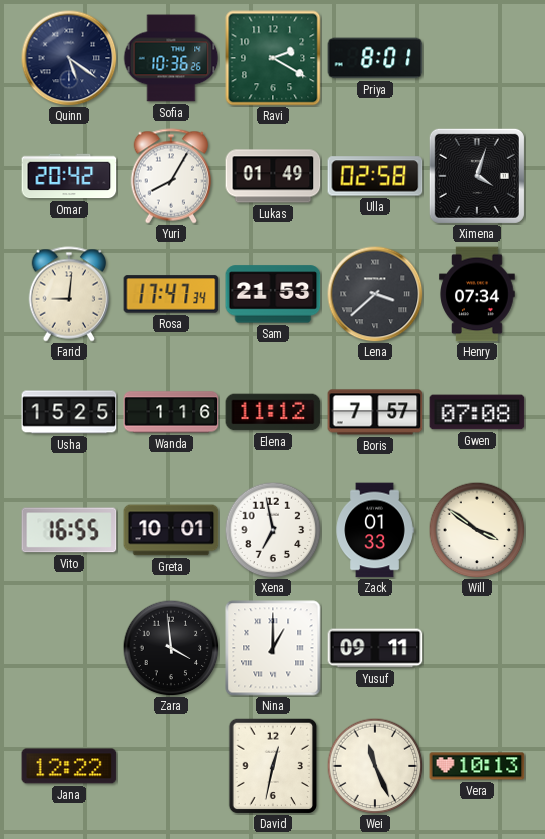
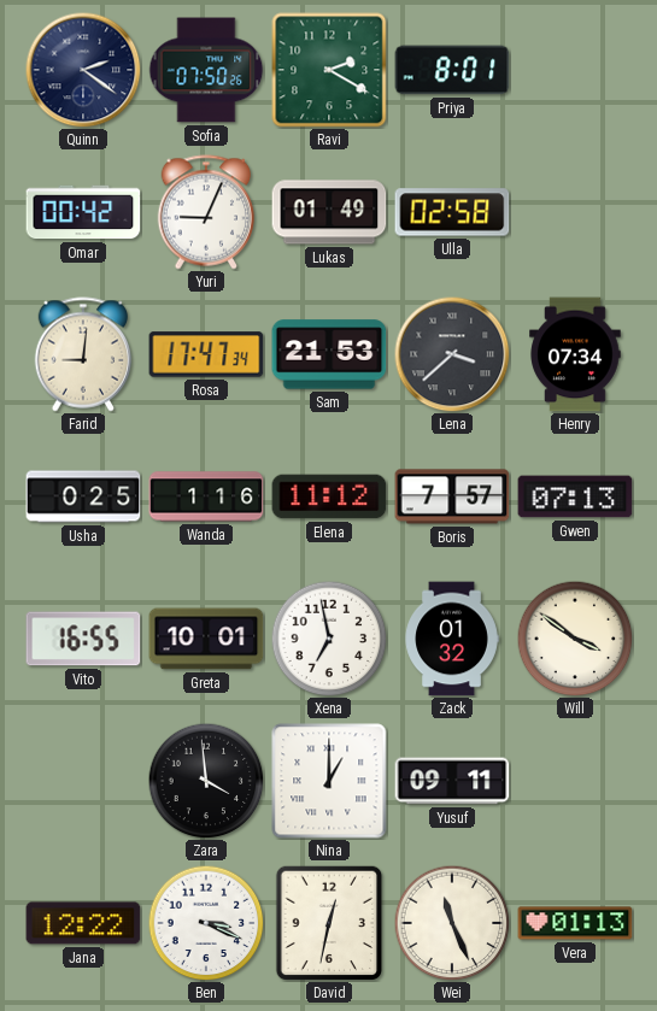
Quinn: 5:21 -> 2:21 (83, 70)
Sofia: 10:36 -> 07:50 (206, 70)
Omar: 20:42 -> 00:42 (83, 212)
Yuri: 8:05 -> 9:04 (206, 212)
Ximena: 4:03 -> none (477, 176)
Usha: 15:25 -> 0:25 (83, 496)
Gwen: 07:08 -> 07:13 (575, 496)
Zack: 01:33 -> 01:32 (452, 639)
Ben: none -> 3:19 (206, 923)
Vera: 10:13 -> 01:13 (575, 923)
